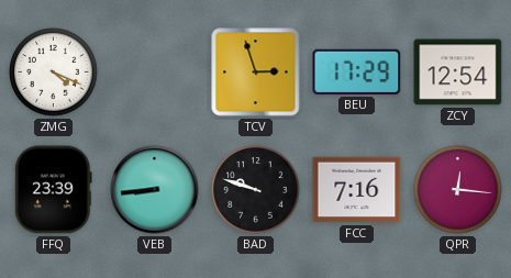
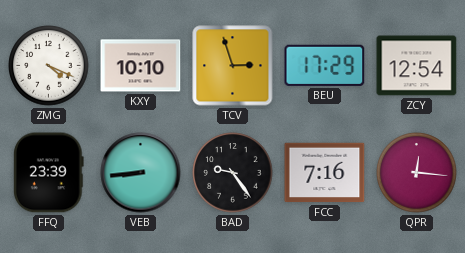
KXY: none -> 10:10 (141, 66)
BAD: 9:48 -> 9:24 (233, 173)
